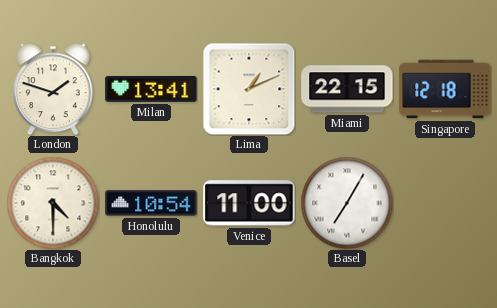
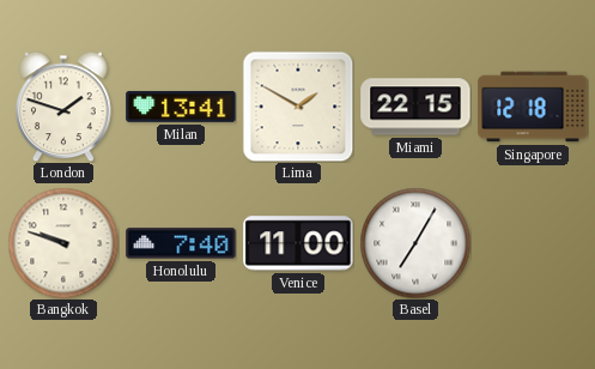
Lima: 1:11 -> 1:50 (298, 107)
Bangkok: 4:30 -> 9:48 (63, 243)
Honolulu: 10:54 -> 7:40 (181, 243)
